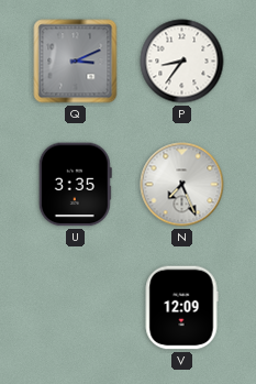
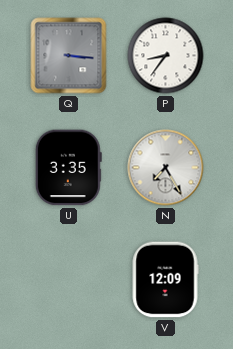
Q: 3:11 -> 3:16 (69, 56)
N: 7:26 -> 7:25 (166, 168)
